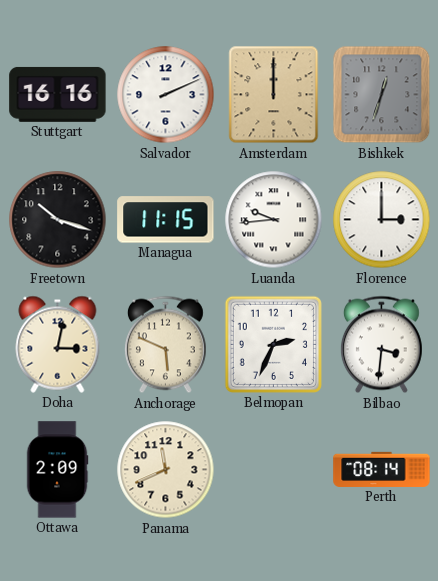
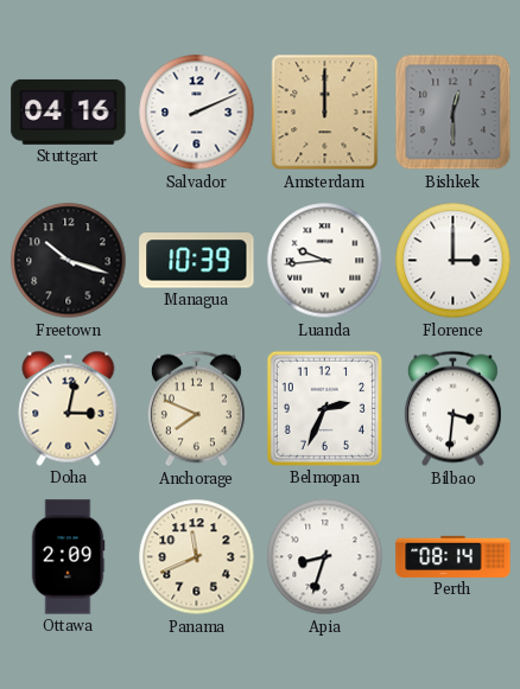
Stuttgart: 16:16 -> 04:16 (69, 111)
Bishkek: 12:33 -> 12:30 (454, 113)
Managua: 11:15 -> 10:39 (197, 261)
Anchorage: 5:49 -> 7:49 (196, 409)
Apia: none -> 8:33 (325, 557)
